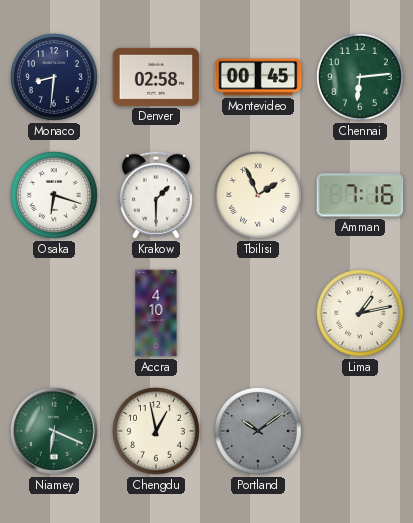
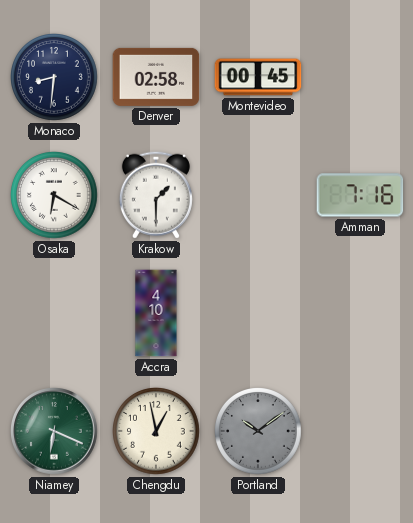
Chennai: 6:14 -> none (361, 78)
Osaka: 6:18 -> 6:20 (55, 196)
Tbilisi: 1:56 -> none (259, 196)
Lima: 1:13 -> none (361, 314)
